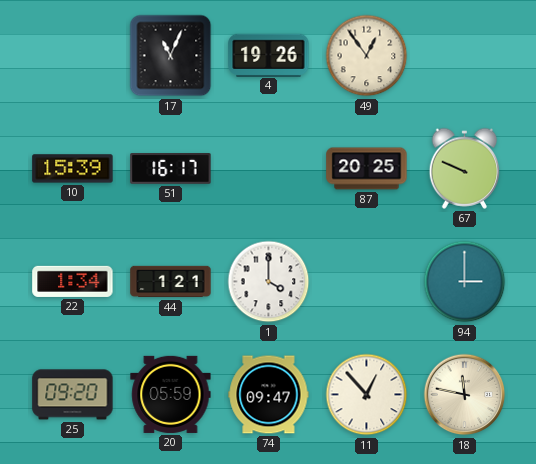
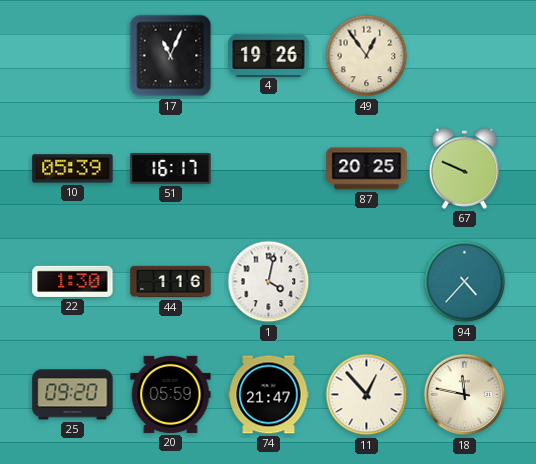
10: 15:39 -> 05:39 (73, 169)
22: 1:34 -> 1:30 (73, 281)
44: 1:21 -> 1:16 (171, 282)
1: 4:00 -> 4:02 (269, 282)
94: 3:00 -> 4:37 (465, 282)
74: 09:47 -> 21:47 (269, 395)
